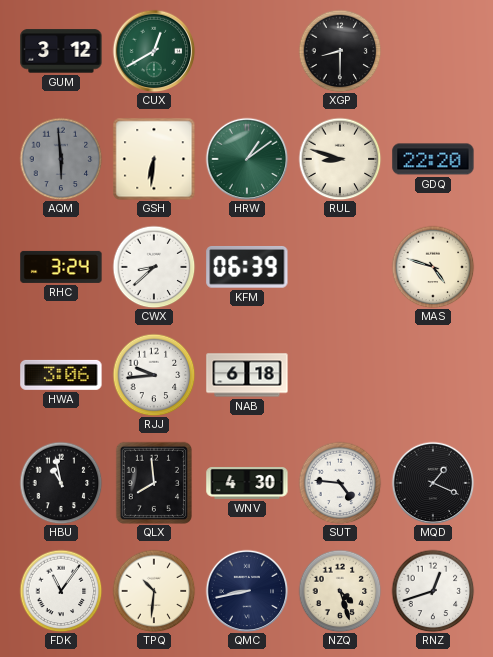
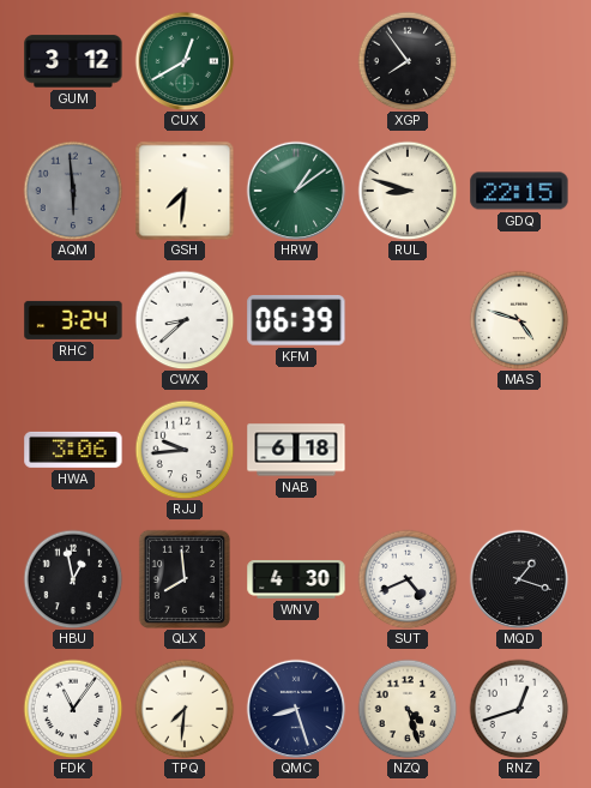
XGP: 8:30 -> 7:54 (408, 61)
GSH: 6:31 -> 7:31 (185, 191)
GDQ: 22:20 -> 22:15 (519, 191)
HBU: 10:58 -> 12:58 (73, 579)
SUT: 4:46 -> 4:41 (408, 579)
MQD: 1:19 -> 1:18 (519, 579)
TPQ: 10:31 -> 7:31 (185, 709)
QMC: 8:43 -> 8:27 (296, 709)
